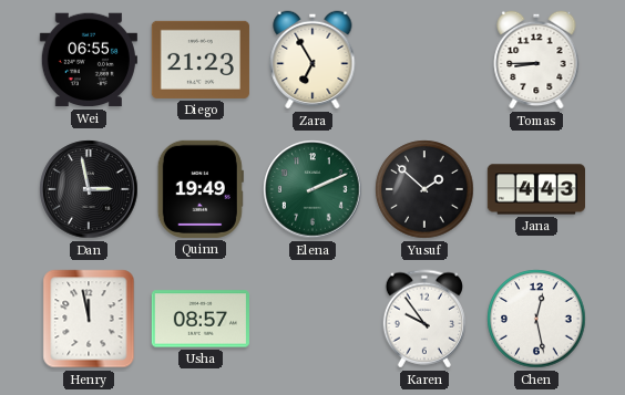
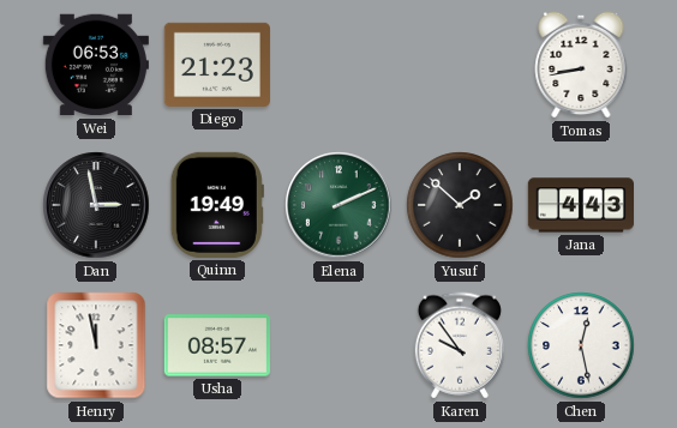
Wei: 06:55 -> 06:53 (96, 65)
Zara: 6:55 -> none (312, 60)
Tomas: 8:45 -> 8:43 (581, 65)
